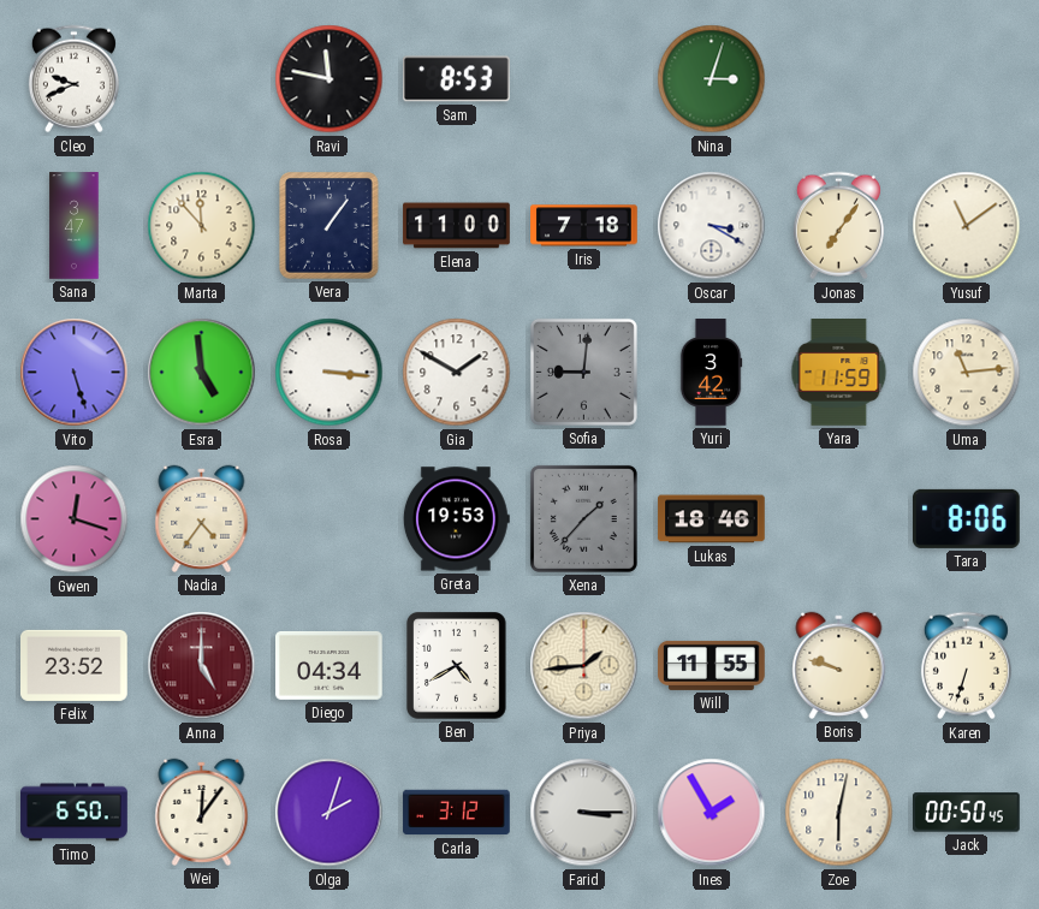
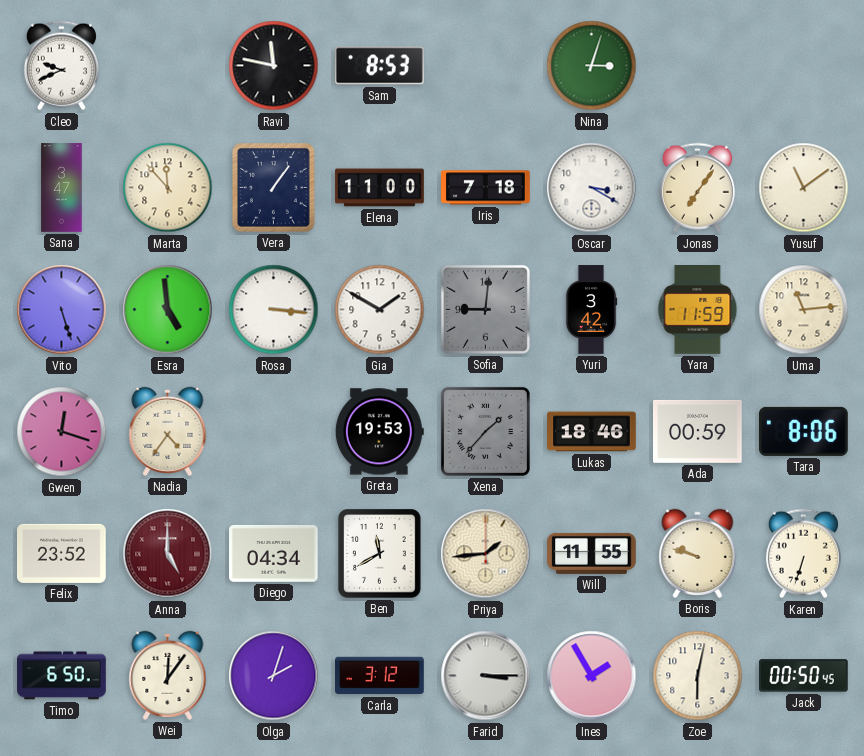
Ada: none -> 00:59 (698, 431)
Ben: 4:40 -> 11:40 (380, 554)
